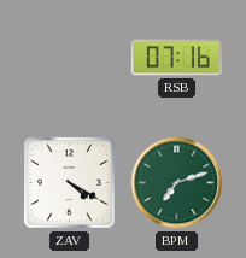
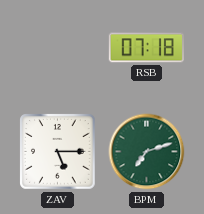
RSB: 07:16 -> 07:18 (146, 48)
ZAV: 4:20 -> 5:15 (58, 152)
